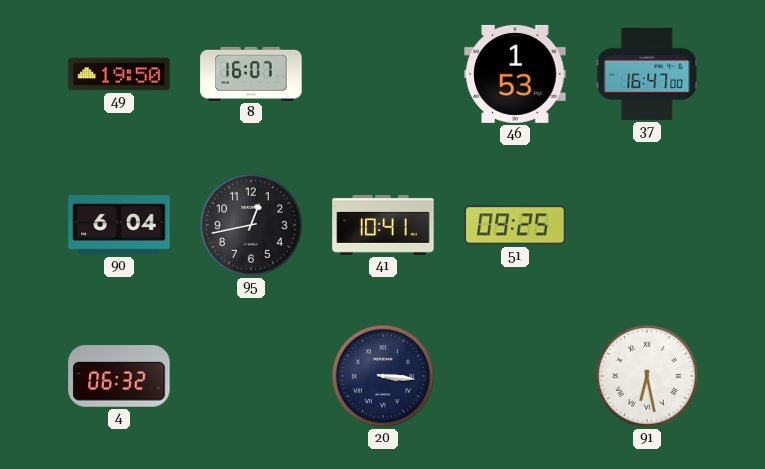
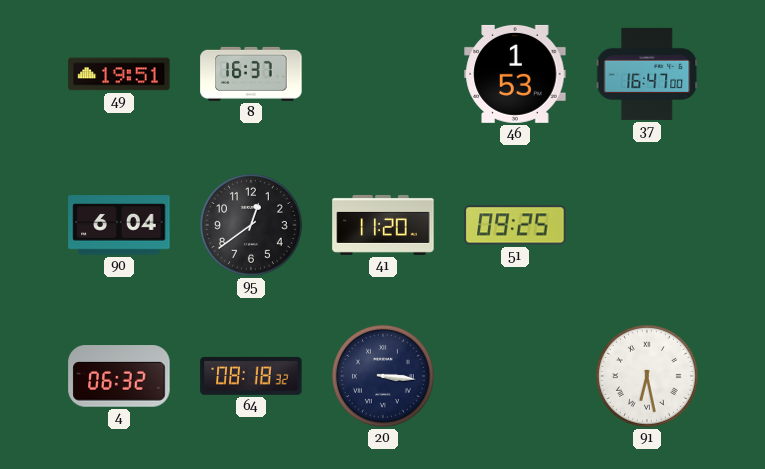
49: 19:50 -> 19:51 (119, 74)
8: 16:07 -> 16:37 (251, 74)
95: 12:43 -> 12:39 (251, 225)
41: 10:41 -> 11:20 (383, 225)
64: none -> 08:18 (251, 376)
